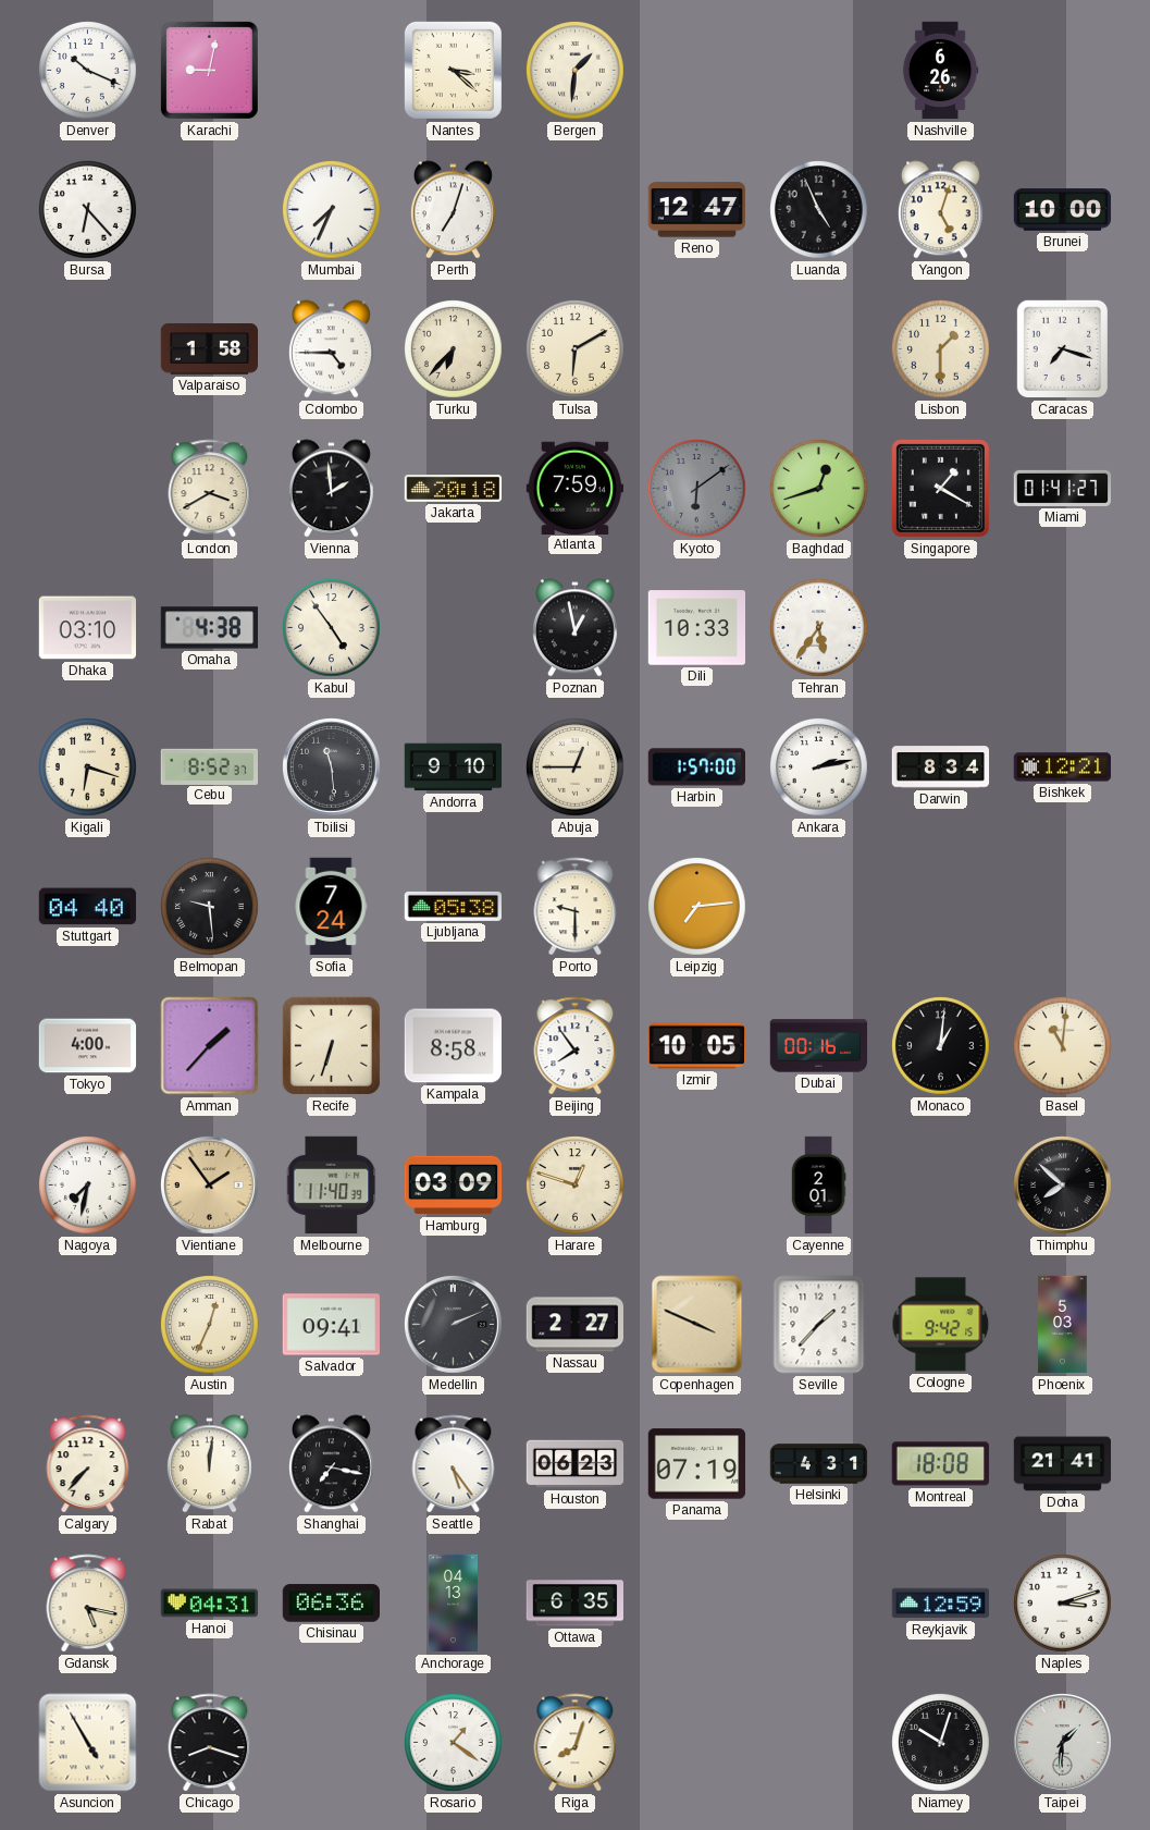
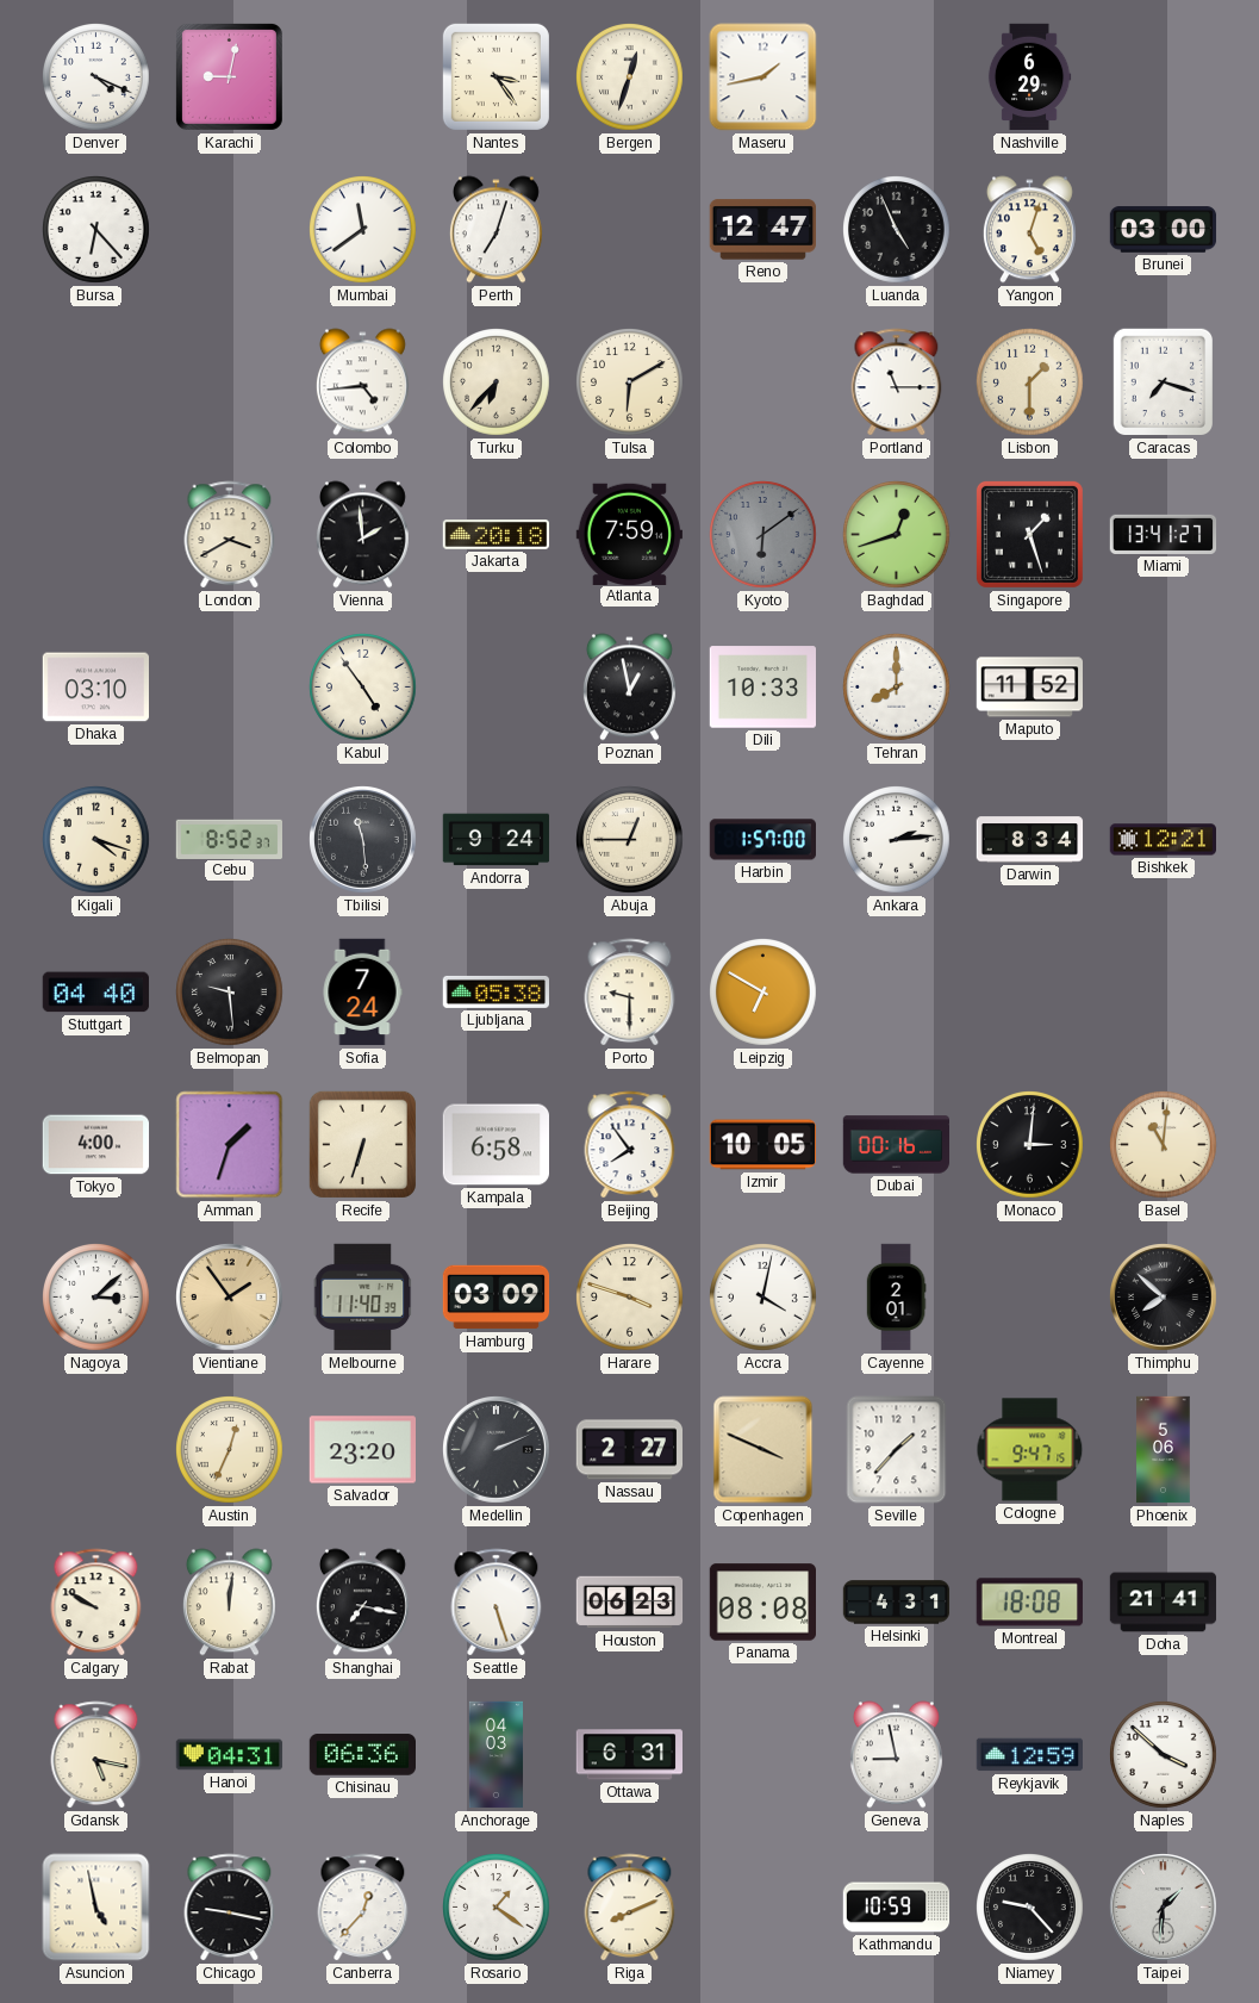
Denver: 10:19 -> 4:19 (96, 77)
Nantes: 3:22 -> 3:24 (496, 76)
Bergen: 1:31 -> 12:33 (630, 77)
Maseru: none -> 1:43 (763, 77)
Nashville: 6:26 -> 6:29 (1029, 77)
Mumbai: 7:34 -> 11:39 (363, 230)
Brunei: 10:00 -> 03:00 (1164, 230)
Valparaiso: 1:58 -> none (209, 349)
Colombo: 4:45 -> 4:44 (362, 382)
Portland: none -> 11:15 (897, 382)
Singapore: 1:20 -> 1:27 (1029, 534)
Miami: 01:41 -> 13:41 (1164, 534)
Omaha: 4:38 -> none (209, 628)
Tehran: 5:36 -> 8:00 (897, 688)
Maputo: none -> 11:52 (1030, 688)
Kigali: 6:18 -> 4:18 (96, 840)
Andorra: 9:10 -> 9:24 (497, 840)
Ankara: 2:13 -> 2:14 (897, 840)
Leipzig: 7:14 -> 6:50 (763, 993)
Amman: 1:37 -> 1:33 (230, 1145)
Kampala: 8:58 -> 6:58 (497, 1145)
Monaco: 1:01 -> 3:01 (1030, 1145)
Nagoya: 7:32 -> 3:08 (96, 1298)
Harare: 12:48 -> 3:48 (630, 1298)
Accra: none -> 4:02 (763, 1298)
Salvador: 09:41 -> 23:20 (362, 1450)
Cologne: 9:42 -> 9:47 (1030, 1450)
Phoenix: 5:03 -> 5:06 (1164, 1450)
Calgary: 7:37 -> 9:50 (96, 1603)
Seattle: 5:24 -> 5:27 (497, 1603)
Panama: 07:19 -> 08:08 (763, 1603)
Anchorage: 04:13 -> 04:03 (496, 1755)
Ottawa: 6:35 -> 6:31 (629, 1755)
Geneva: none -> 8:58 (896, 1755)
Naples: 3:12 -> 3:52 (1164, 1755)
Asuncion: 4:55 -> 4:58 (96, 1908)
Chicago: 8:18 -> 9:17 (230, 1908)
Canberra: none -> 12:37 (363, 1908)
Riga: 8:03 -> 8:11 (630, 1908)
Kathmandu: none -> 10:59 (897, 1908)
Niamey: 10:03 -> 9:23 (1030, 1908)
